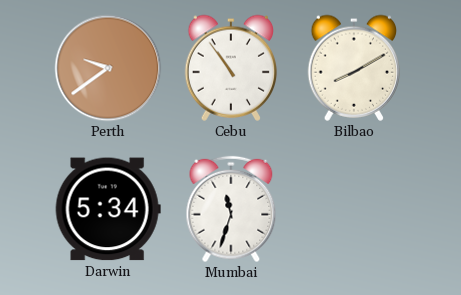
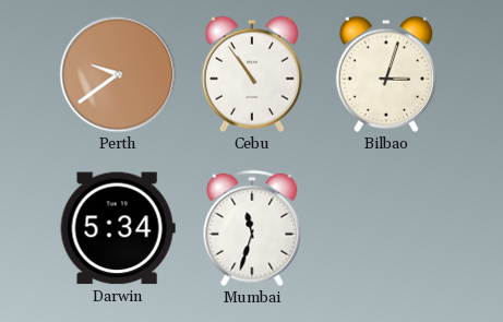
Bilbao: 8:10 -> 3:03 (386, 74)
